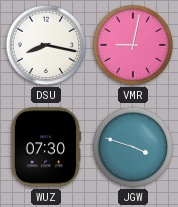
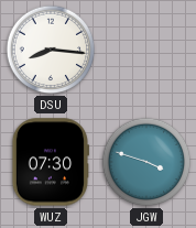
DSU: 8:17 -> 8:16 (51, 50)
VMR: 9:02 -> none (133, 45)
